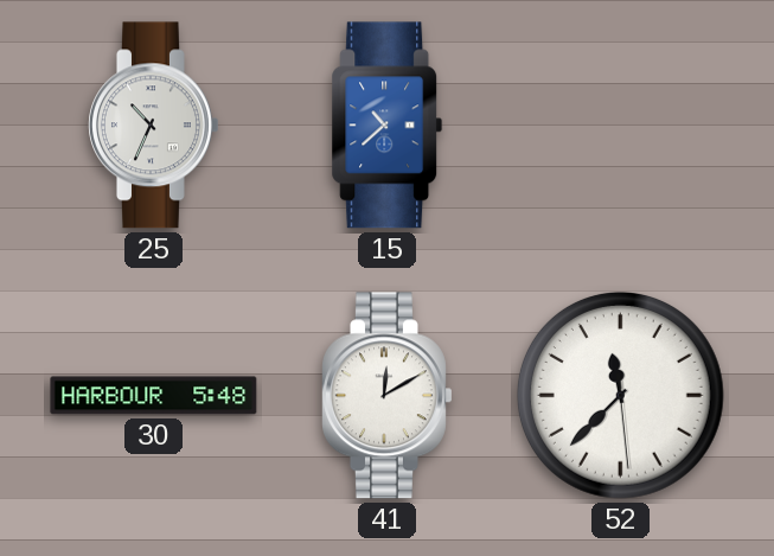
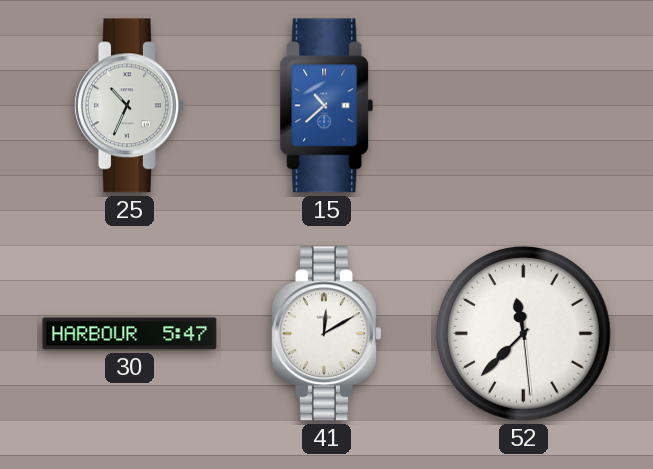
30: 5:48 -> 5:47 (130, 334)
